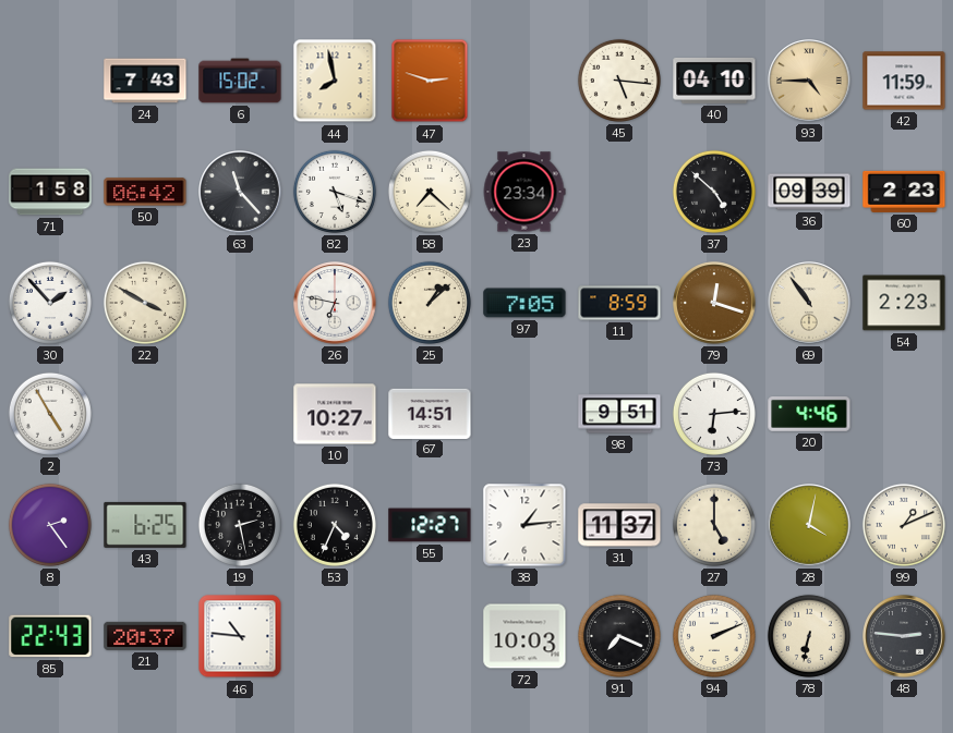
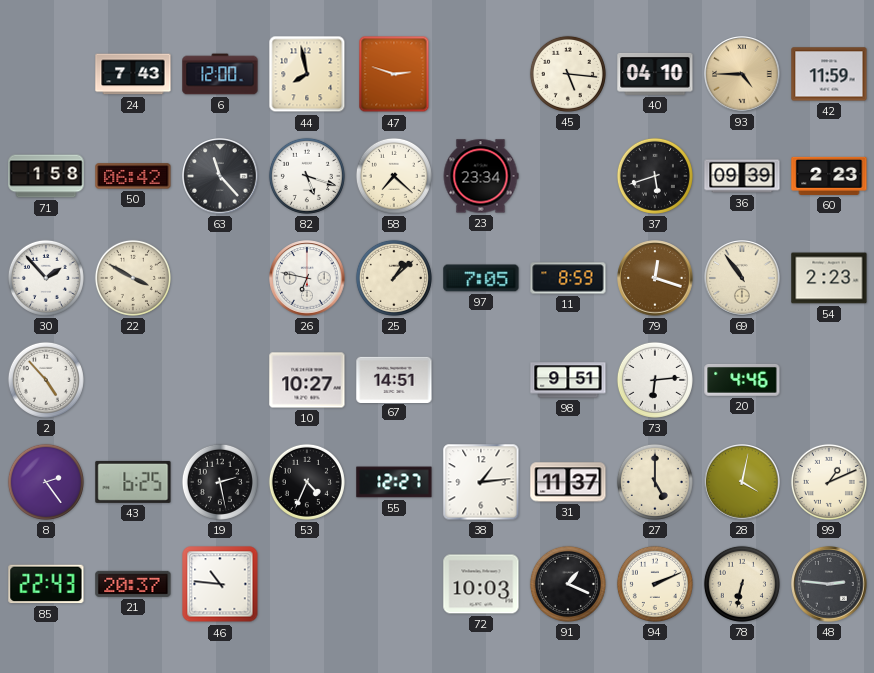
6: 15:02 -> 12:00 (220, 74)
37: 4:52 -> 5:42 (655, 176)
2: 4:55 -> 4:53 (46, 380)
91: 7:19 -> 1:19 (568, 584)
